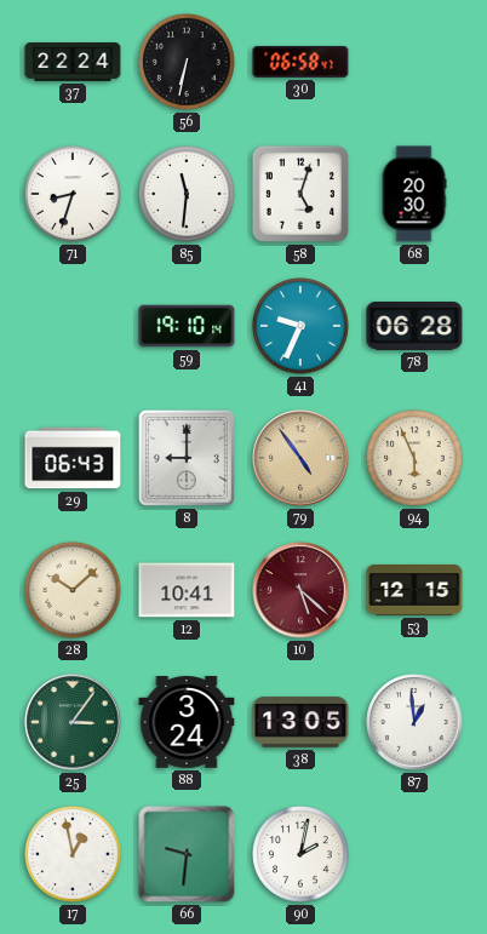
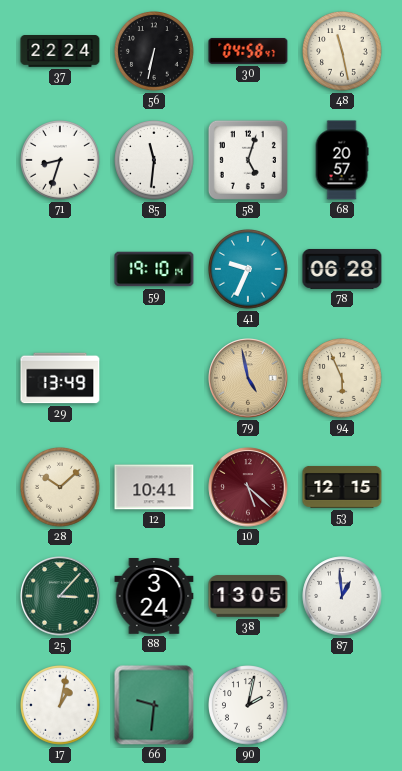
30: 06:58 -> 04:58 (248, 51)
48: none -> 11:28 (343, 52)
68: 20:30 -> 20:57 (342, 160)
29: 06:43 -> 13:49 (60, 378)
8: 9:00 -> none (187, 458)
79: 4:54 -> 4:58 (248, 378)
25: 3:06 -> 3:07 (60, 596)
17: 12:58 -> 1:02 (61, 706)
